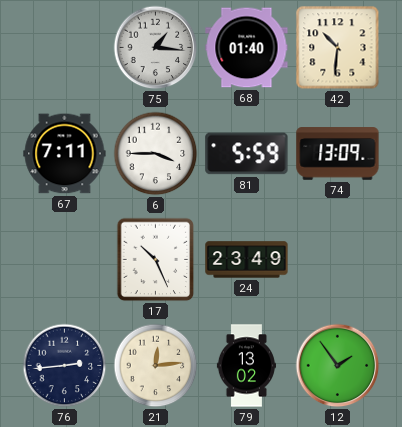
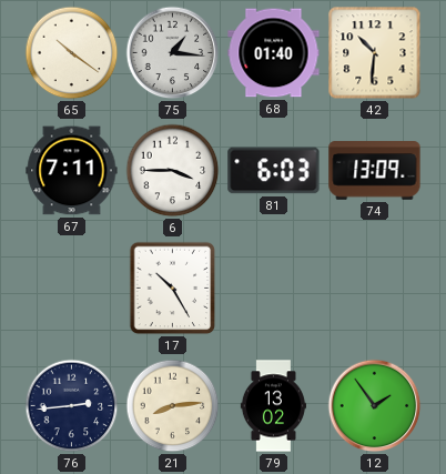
65: none -> 10:21 (72, 53)
81: 5:59 -> 6:03 (274, 171)
17: 10:26 -> 10:25 (173, 289)
24: 23:49 -> none (247, 260)
21: 12:14 -> 8:14 (173, 406)
